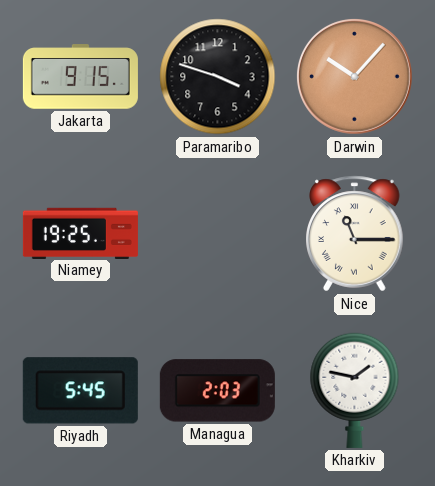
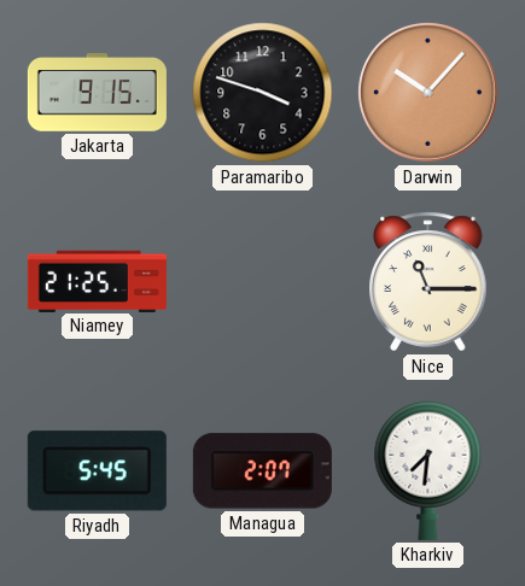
Niamey: 19:25 -> 21:25 (97, 281)
Managua: 2:03 -> 2:07 (262, 471)
Kharkiv: 1:47 -> 7:31 (428, 470)
